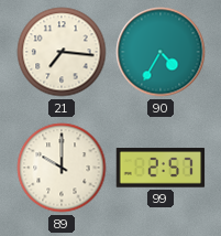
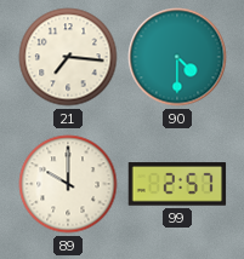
90: 4:35 -> 4:30 (177, 57)
